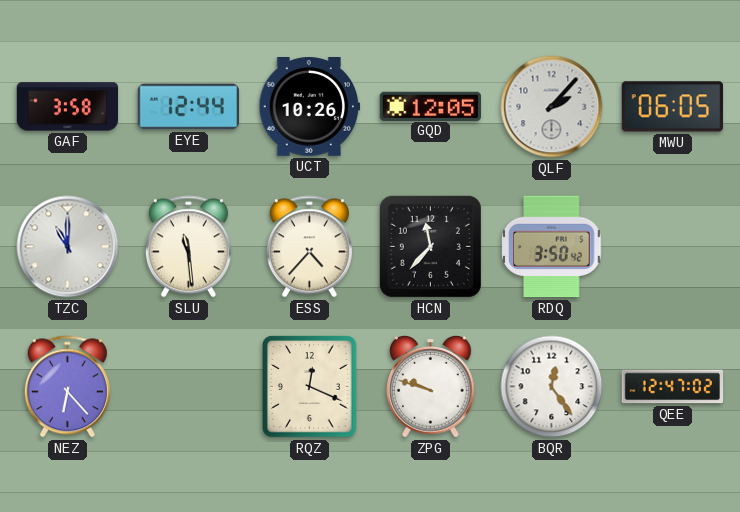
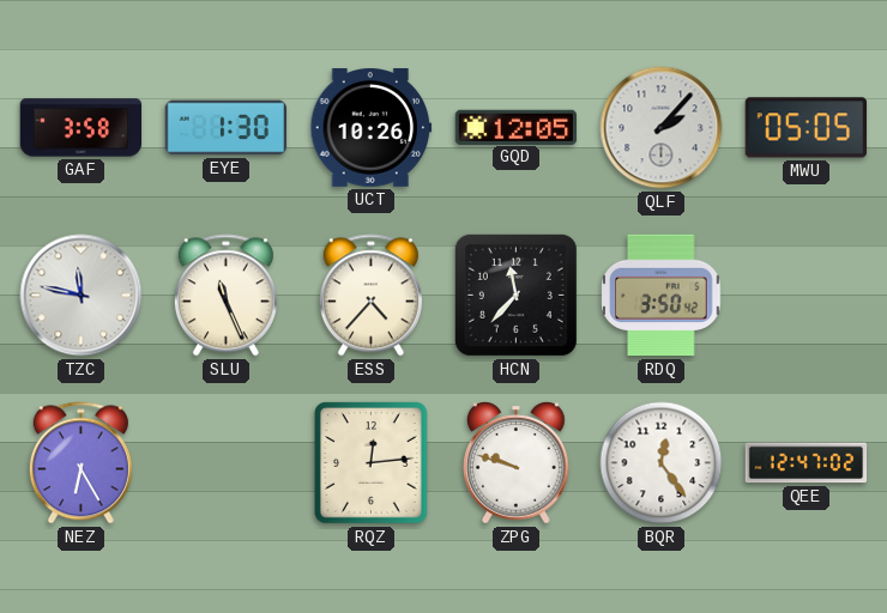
EYE: 12:44 -> 1:30 (227, 128)
MWU: 06:05 -> 05:05 (805, 128)
TZC: 11:00 -> 11:47 (82, 296)
SLU: 11:29 -> 11:26 (225, 296)
NEZ: 6:23 -> 6:25 (80, 463)
RQZ: 12:19 -> 12:14 (372, 463)
